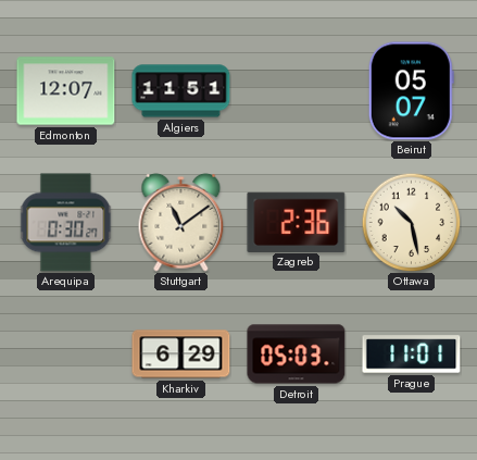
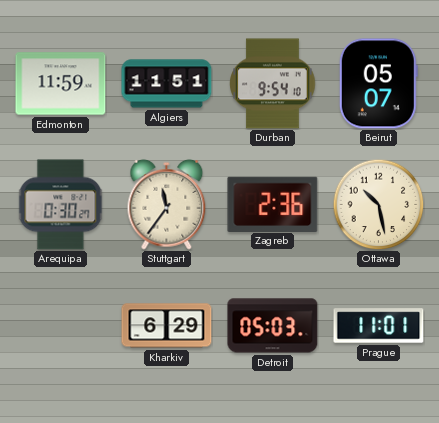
Edmonton: 12:07 -> 11:59 (61, 84)
Durban: none -> 9:54 (273, 84)
Stuttgart: 11:09 -> 11:36 (167, 204)
